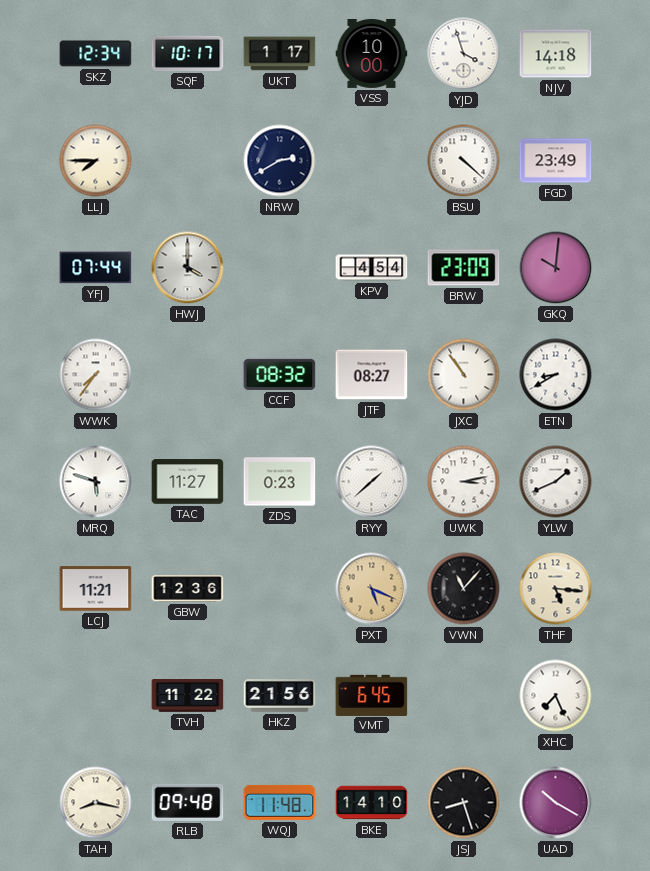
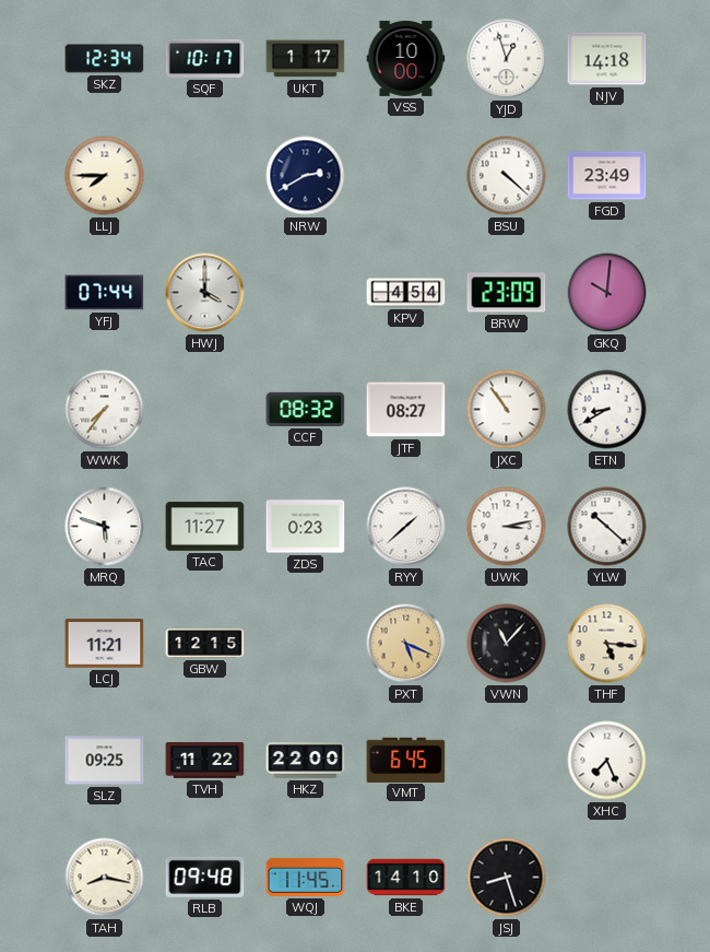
YJD: 3:57 -> 12:57 (507, 59)
YLW: 1:41 -> 10:22 (607, 527)
GBW: 12:36 -> 12:15 (205, 644)
SLZ: none -> 09:25 (105, 761)
HKZ: 21:56 -> 22:00 (306, 761)
WQJ: 11:48 -> 11:45 (306, 877)
UAD: 10:20 -> none (556, 803)
